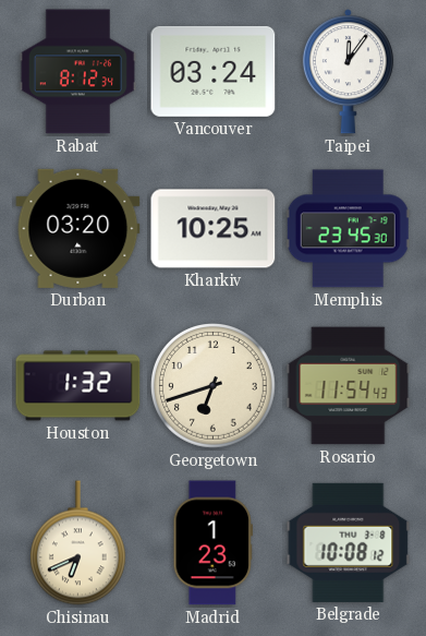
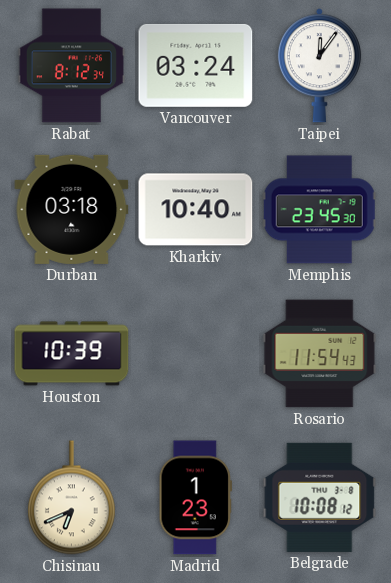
Durban: 03:20 -> 03:18 (72, 209)
Kharkiv: 10:25 -> 10:40 (196, 210)
Houston: 1:32 -> 10:39 (72, 354)
Georgetown: 6:42 -> none (214, 386)
